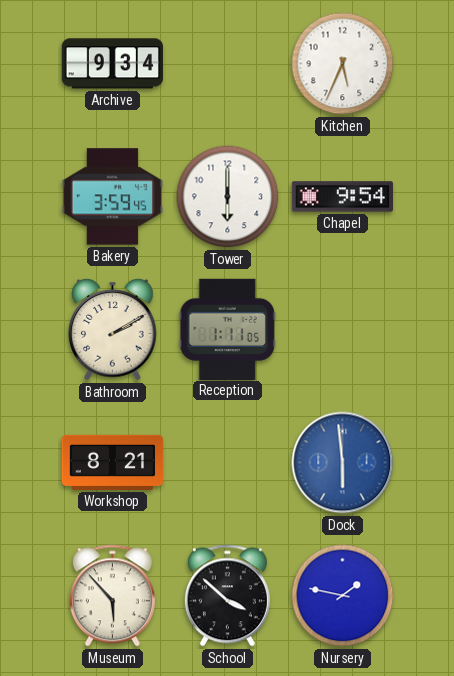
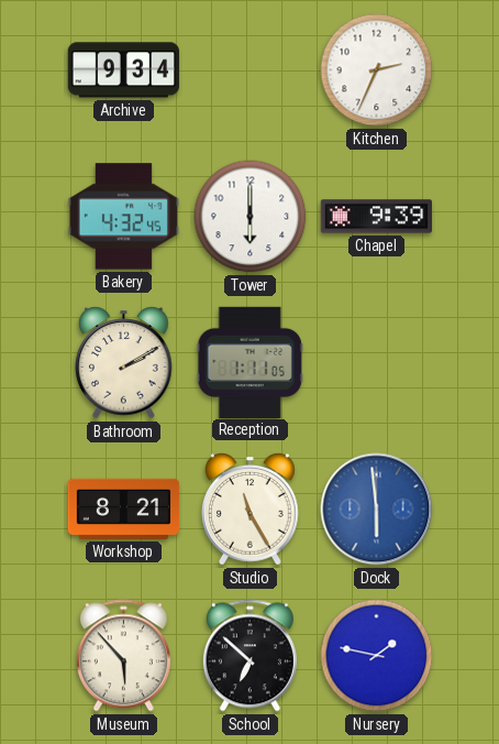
Kitchen: 5:34 -> 2:34 (377, 70)
Bakery: 3:59 -> 4:32 (123, 217)
Chapel: 9:54 -> 9:39 (377, 217)
Studio: none -> 11:25 (251, 510)
School: 3:52 -> 6:52 (249, 656)
